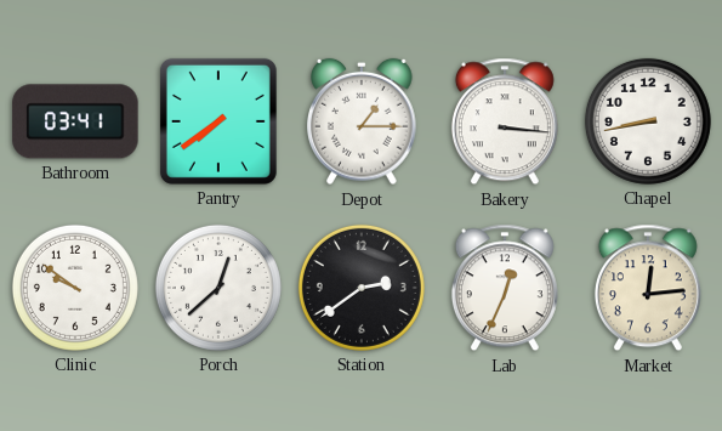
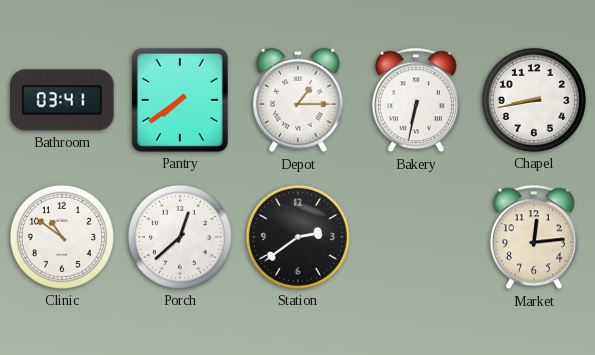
Bakery: 3:16 -> 6:32 (416, 100)
Clinic: 9:51 -> 10:51 (62, 237)
Lab: 12:34 -> none (505, 288)
